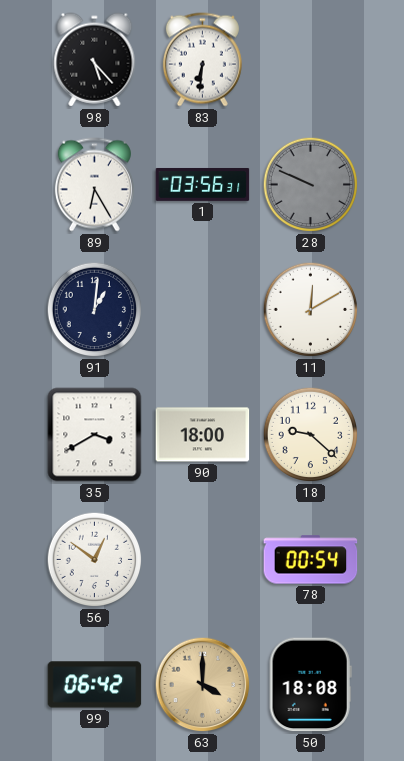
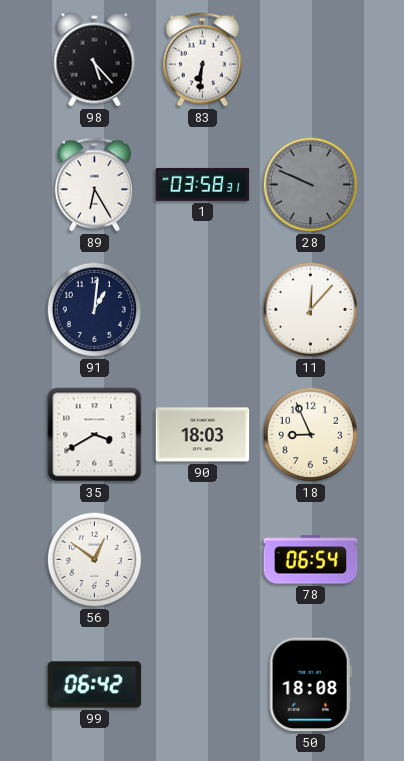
1: 03:56 -> 03:58 (203, 185)
11: 12:10 -> 12:07 (311, 310)
90: 18:00 -> 18:03 (203, 435)
18: 9:22 -> 8:56 (311, 435)
78: 00:54 -> 06:54 (311, 560)
63: 4:00 -> none (203, 685)
